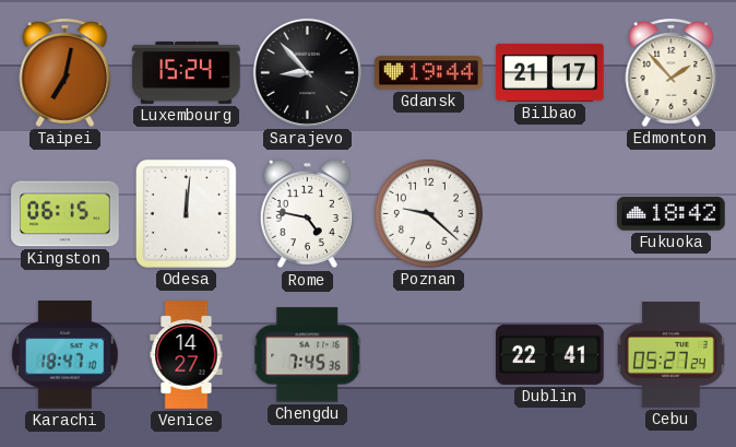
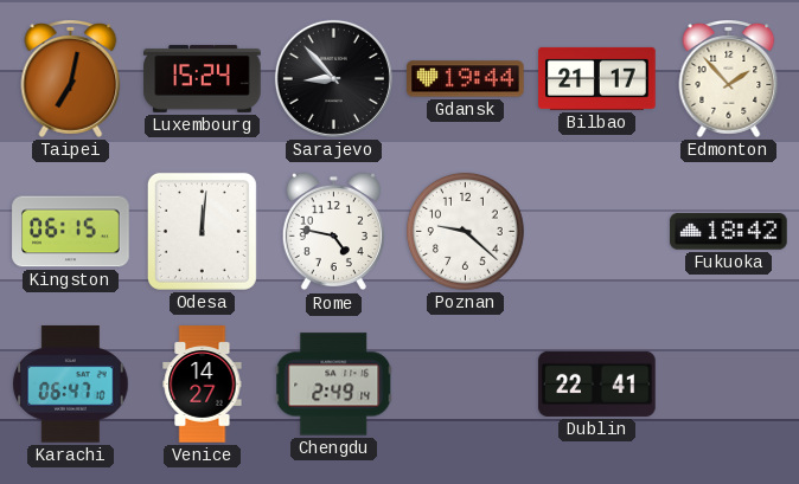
Karachi: 18:47 -> 06:47 (71, 385)
Chengdu: 7:45 -> 2:49 (334, 385)
Cebu: 05:27 -> none (672, 355)
